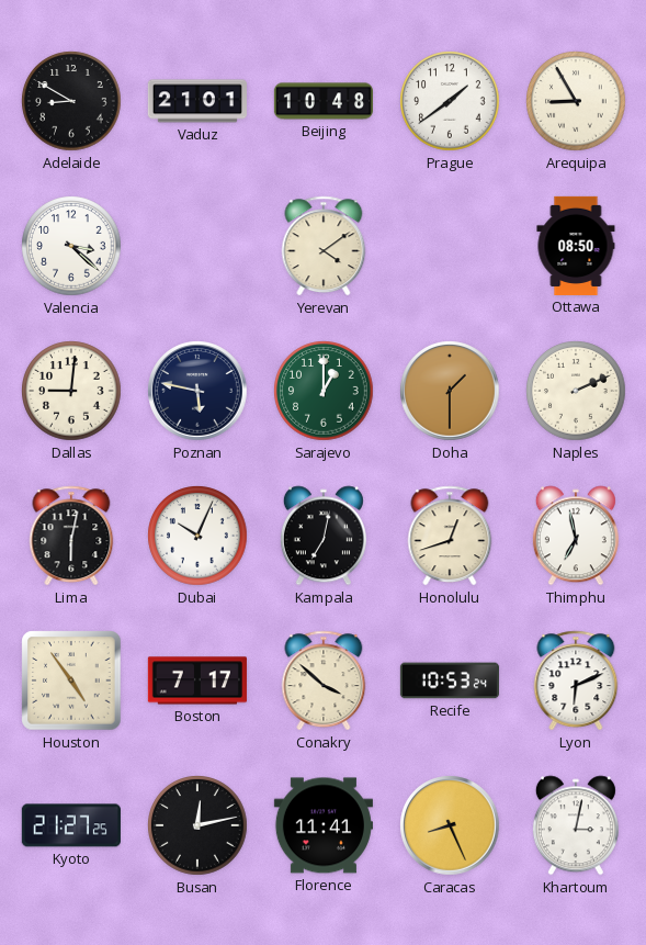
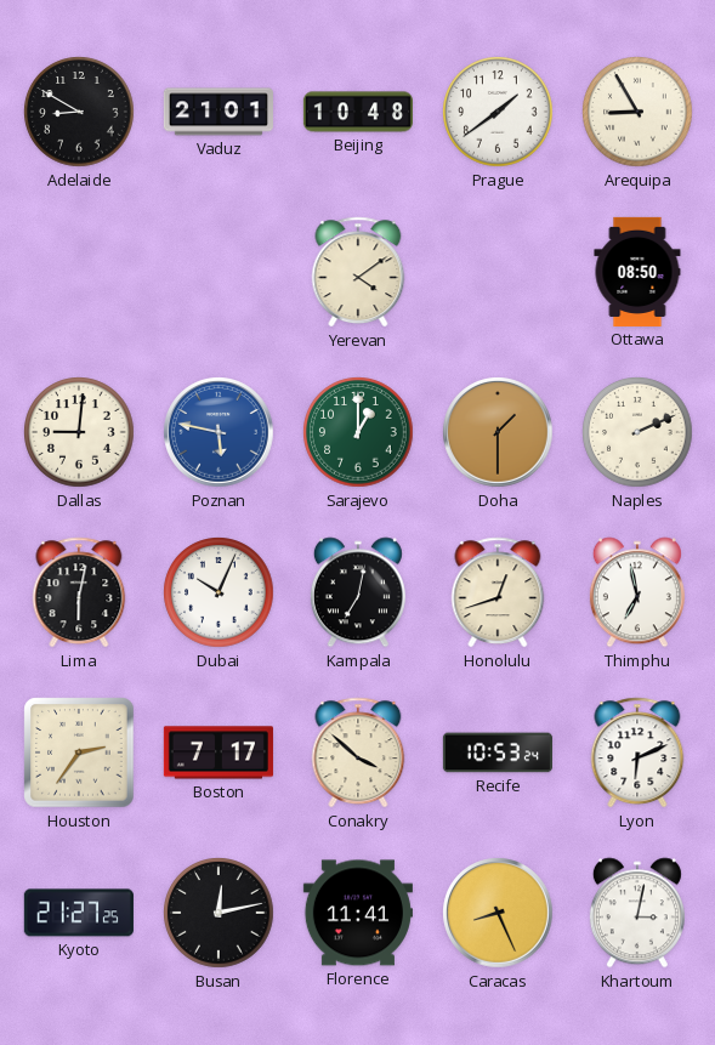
Valencia: 3:22 -> none (71, 246)
Poznan dial: navy -> blue (219, 432)
Houston: 4:54 -> 2:36 (79, 752)
